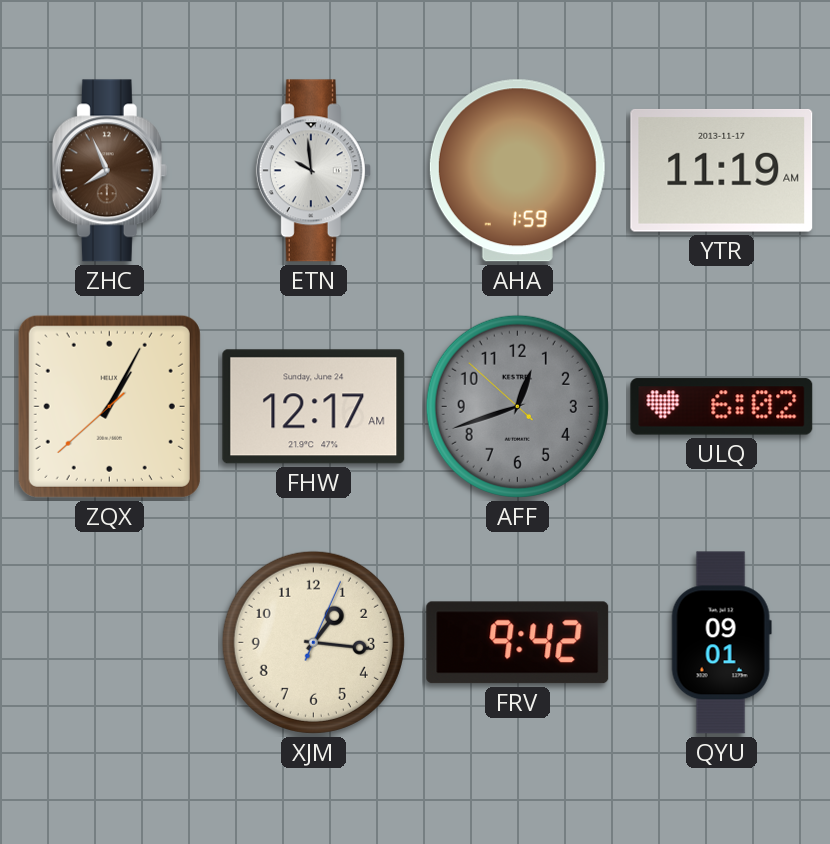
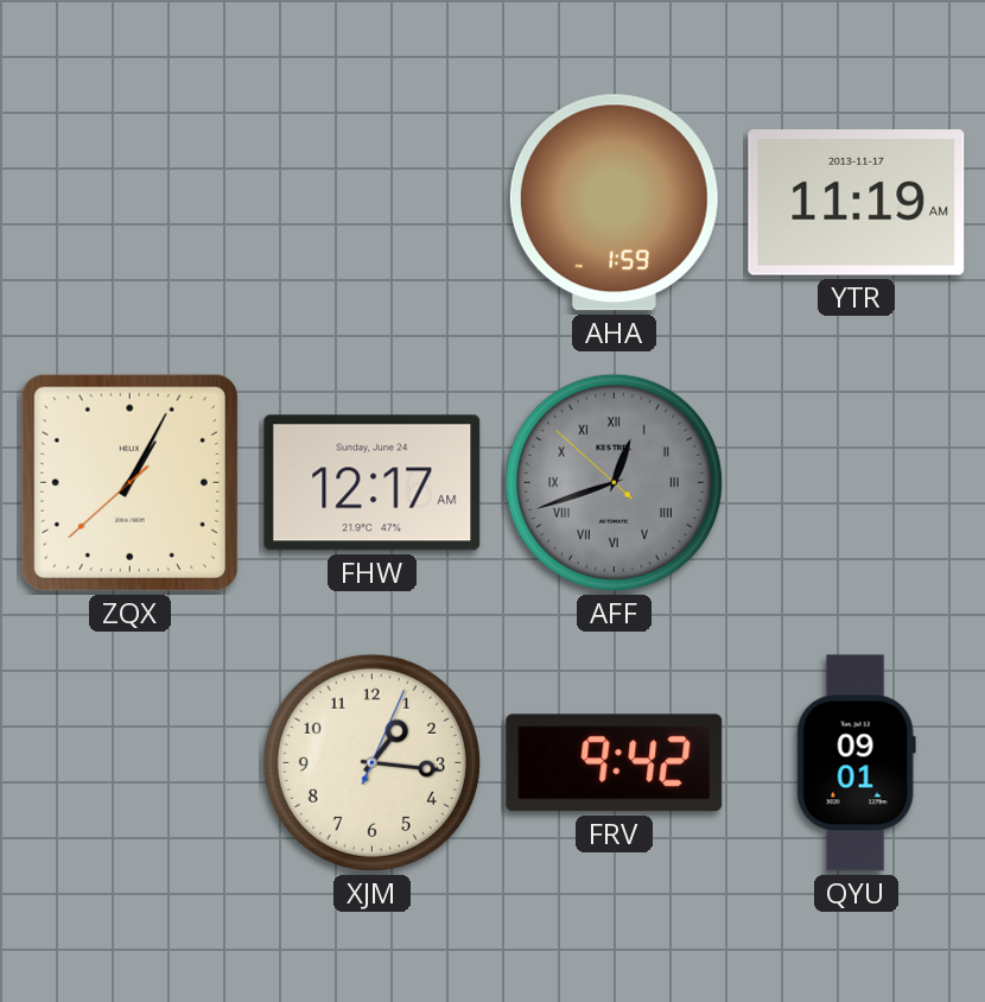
ZHC: 7:56 -> none (109, 171)
ETN: 9:59 -> none (313, 171)
AFF numerals: Arabic -> Roman (614, 482)
ULQ: 6:02 -> none (722, 407)
